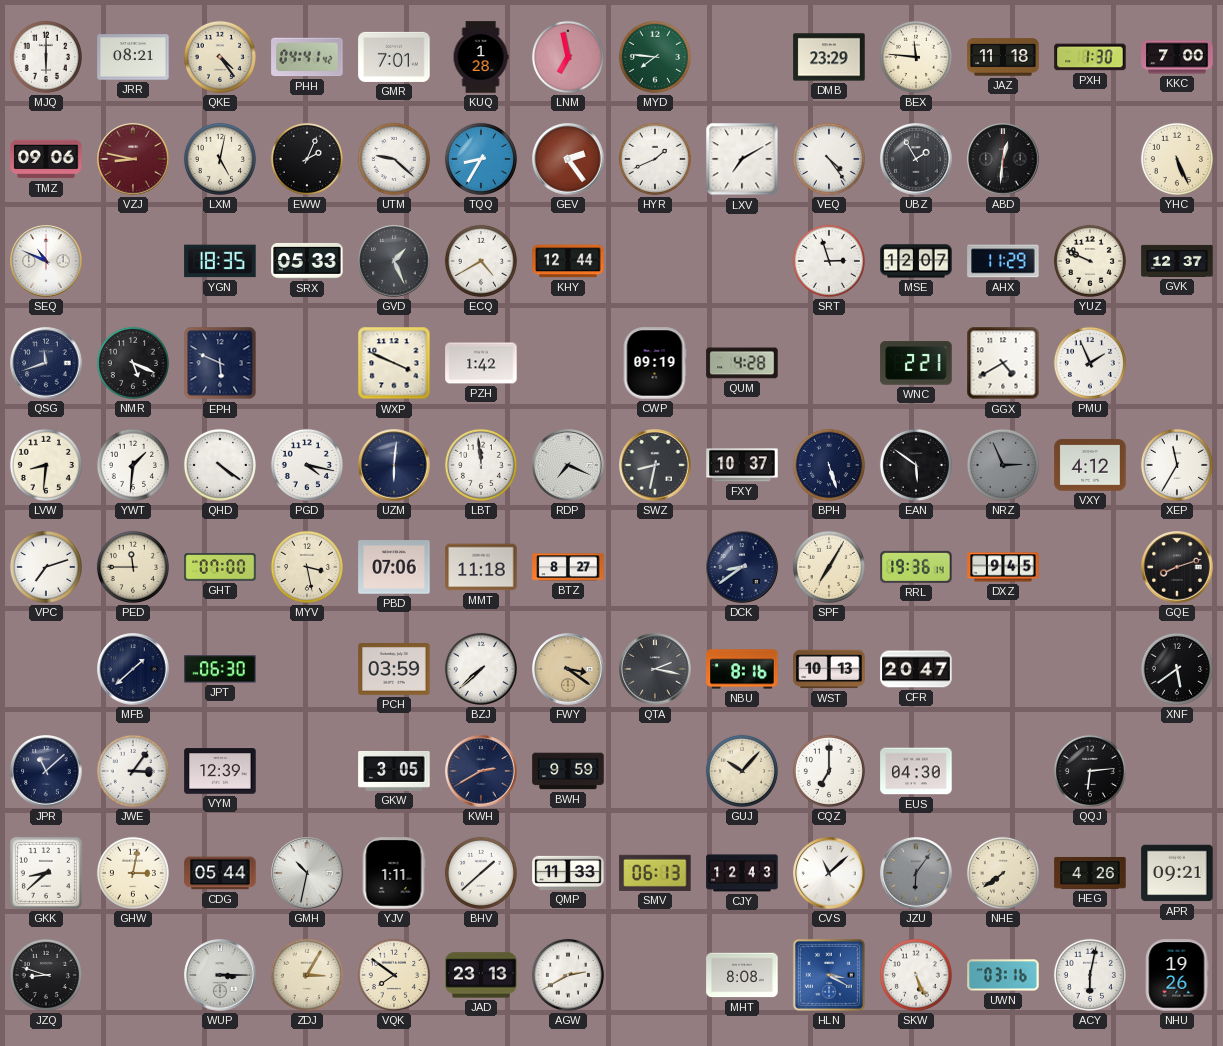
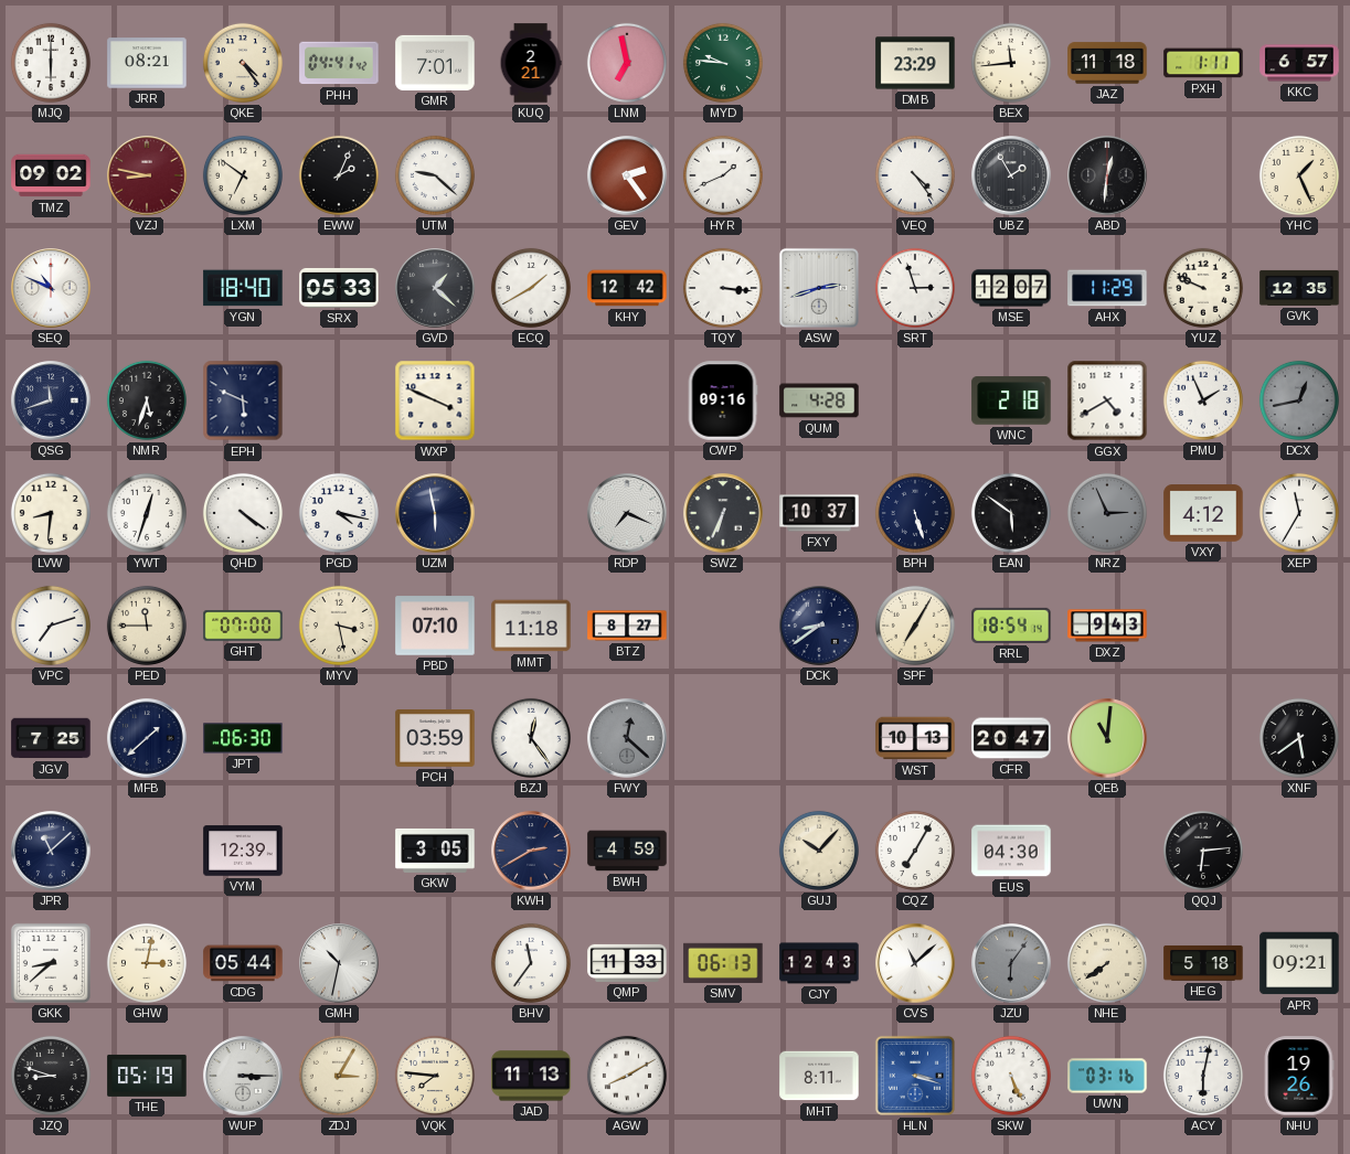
KUQ: 1:28 -> 2:21 (531, 63)
MYD: 7:46 -> 9:46 (723, 63)
BEX: 11:46 -> 11:44 (1011, 63)
PXH: 1:30 -> 1:11 (1203, 63)
KKC: 7:00 -> 6:57 (1299, 63)
TMZ: 09:06 -> 09:02 (51, 175)
LXM: 5:02 -> 6:51 (243, 175)
TQQ: 8:35 -> none (481, 159)
LXV: 7:10 -> none (742, 159)
YHC: 5:26 -> 1:26 (1299, 175)
YGN: 18:35 -> 18:40 (243, 288)
GVD: 1:26 -> 1:22 (435, 288)
ECQ: 4:40 -> 1:40 (531, 288)
KHY: 12:44 -> 12:42 (627, 288)
TQY: none -> 3:16 (723, 288)
ASW: none -> 2:42 (819, 288)
GVK: 12:37 -> 12:35 (1299, 288)
NMR: 5:19 -> 5:33 (147, 400)
PZH: 1:42 -> none (481, 363)
CWP: 09:19 -> 09:16 (723, 400)
WNC: 2:21 -> 2:18 (1011, 400)
DCX: none -> 12:43 (1299, 400)
YWT: 1:31 -> 12:33 (147, 513)
UZM: 6:01 -> 5:58 (435, 513)
LBT: 11:59 -> none (481, 465)
SWZ: 8:32 -> 6:34 (723, 513)
PBD: 07:06 -> 07:10 (435, 626)
RRL: 19:36 -> 18:54 (1011, 626)
DXZ: 9:45 -> 9:43 (1107, 626)
GQE: 8:12 -> none (1177, 567)
JGV: none -> 7:25 (51, 738)
BZJ: 7:38 -> 12:24 (531, 738)
FWY: 3:21 -> 12:22 (627, 738)
FWY dial: champagne -> grey (627, 738)
QTA: 2:17 -> none (655, 669)
NBU: 8:16 -> none (742, 669)
QEB: none -> 11:01 (1107, 738)
JWE: 3:06 -> none (133, 771)
BWH: 9:59 -> 4:59 (627, 851)
CQZ: 7:00 -> 7:05 (915, 851)
YJV: 1:11 -> none (394, 873)
BHV: 1:38 -> 11:36 (531, 963)
HEG: 4:26 -> 5:18 (1203, 963)
THE: none -> 05:19 (147, 1076)
VQK: 7:51 -> 7:46 (435, 1076)
JAD: 23:13 -> 11:13 (531, 1076)
AGW: 2:40 -> 8:10 (627, 1076)
MHT: 8:08 -> 8:11 (819, 1076)
HLN: 3:20 -> 3:18 (915, 1076)
